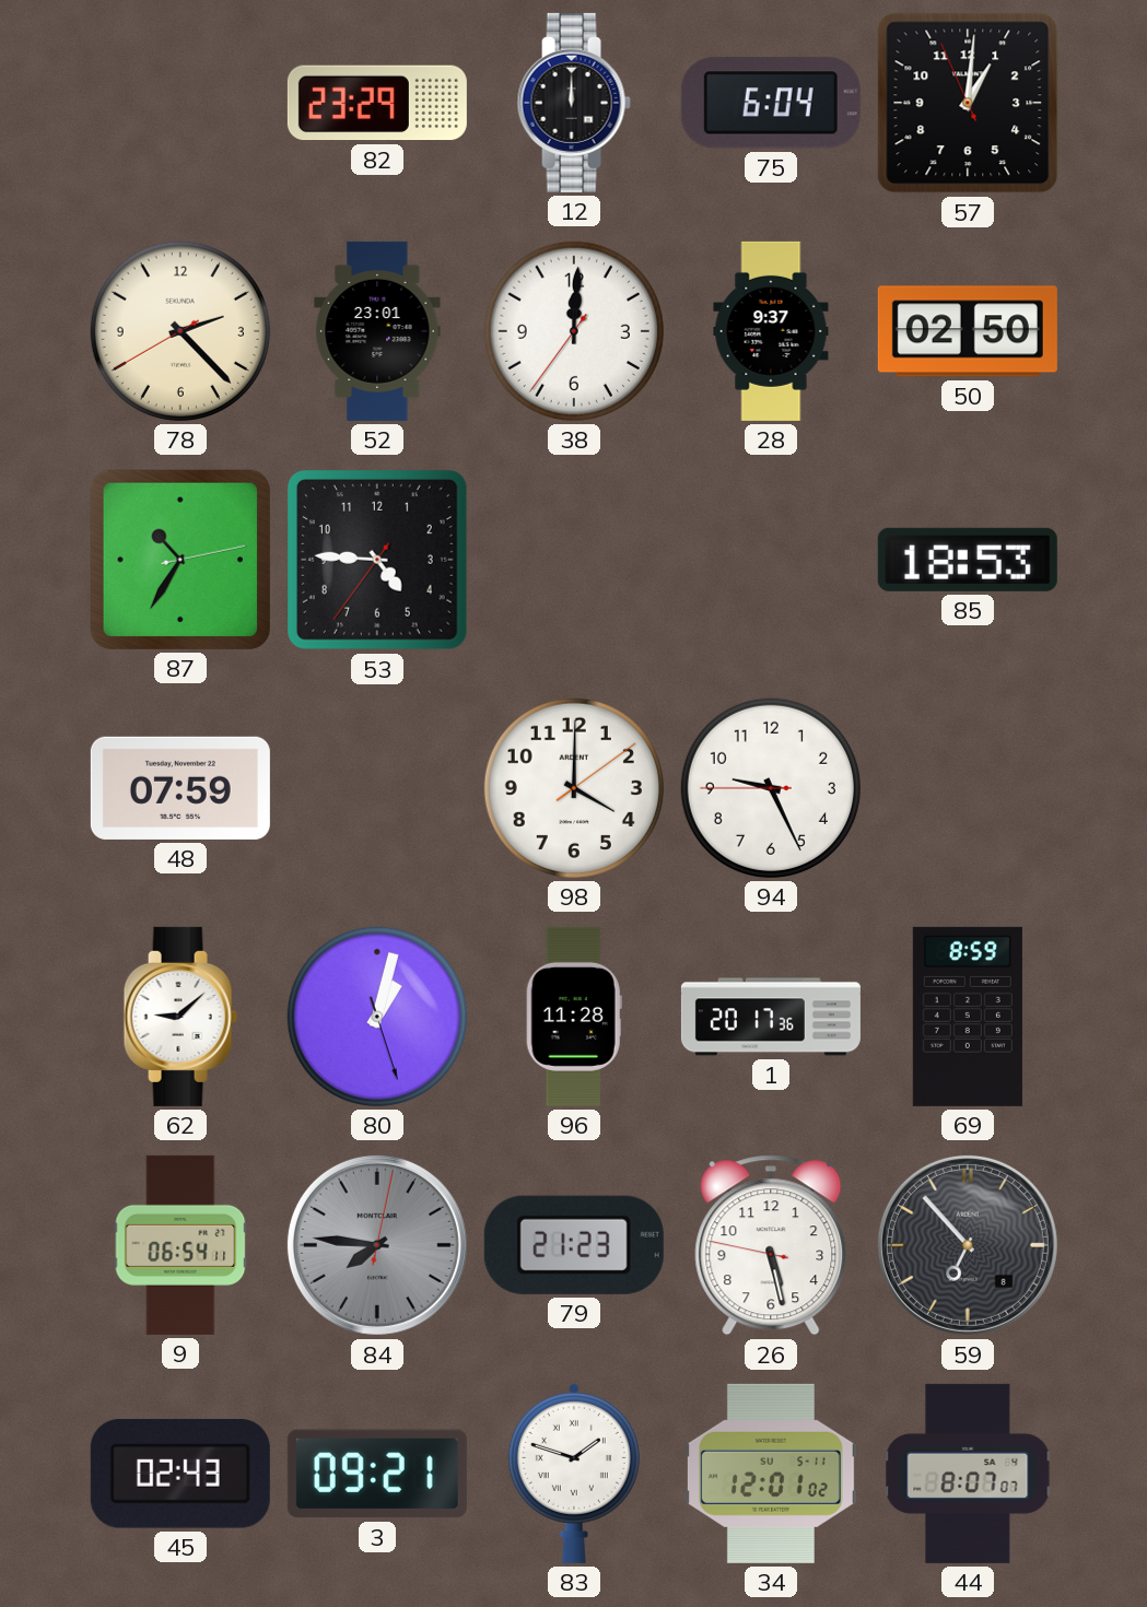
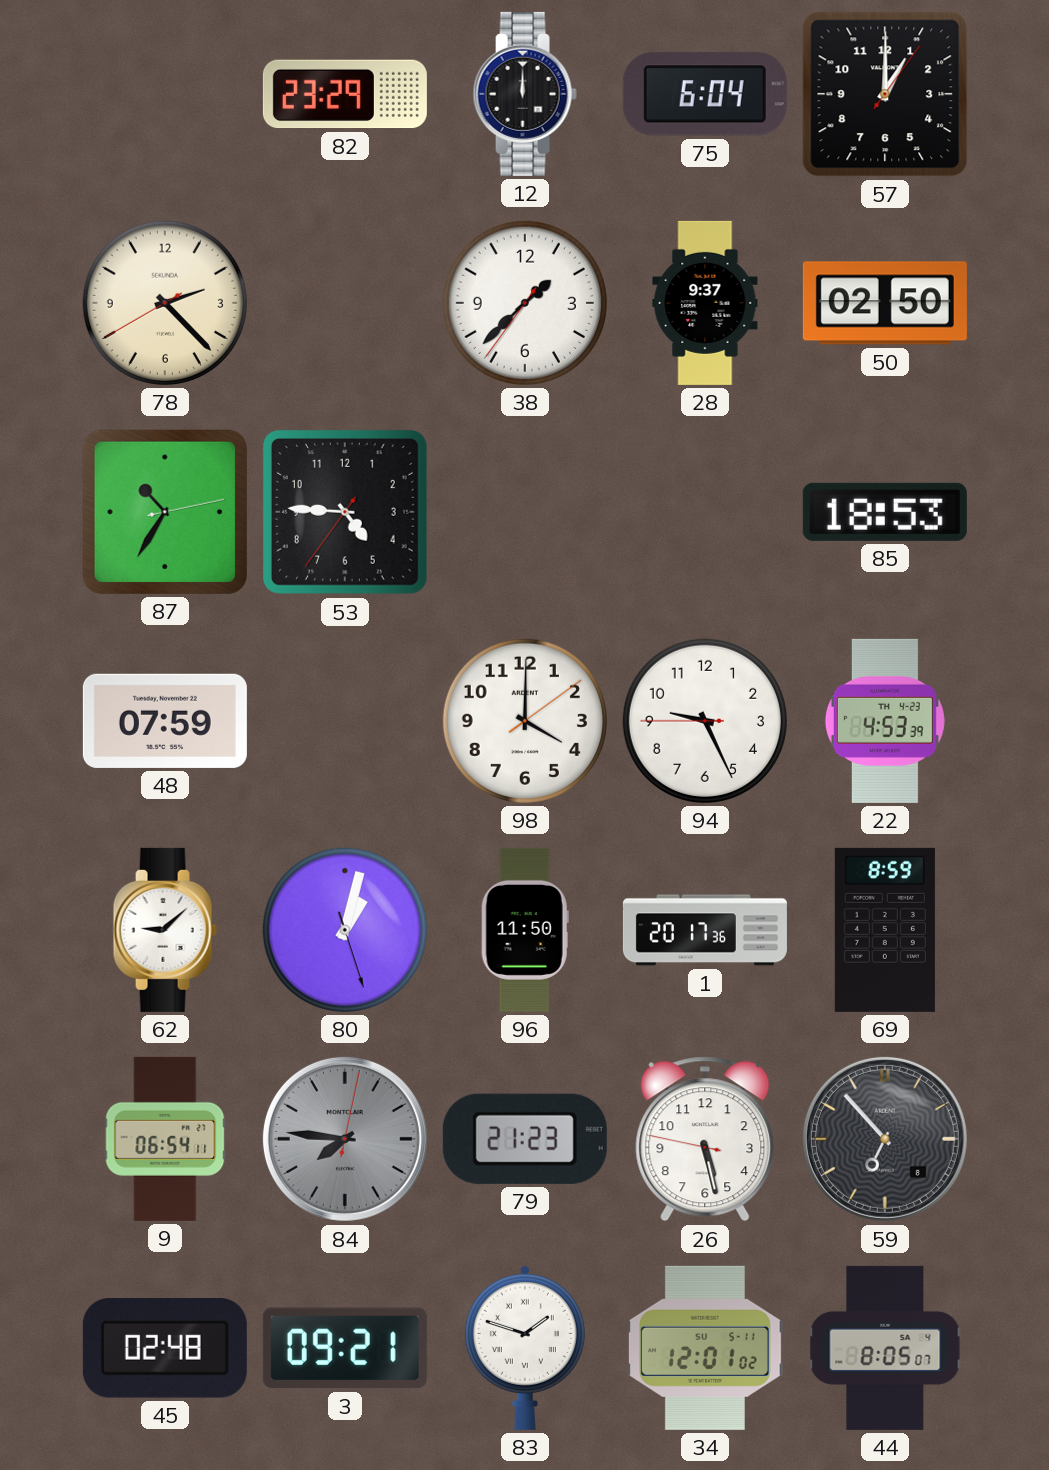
57: 1:00:56 -> 1:00:06 (885, 94)
52: 23:01 -> none (377, 331)
38: 12:00 -> 1:37 (525, 303)
22: none -> 4:53 (885, 721)
96: 11:28 -> 11:50 (525, 930)
45: 02:43 -> 02:48 (165, 1348)
44: 8:07 -> 8:05 (885, 1348)
